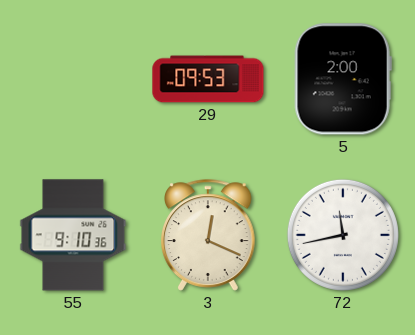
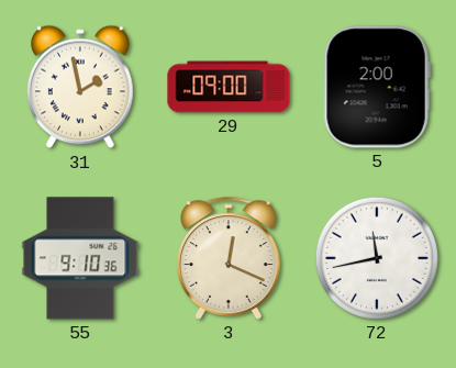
31: none -> 1:58 (80, 87)
29: 09:53 -> 09:00 (229, 87)
